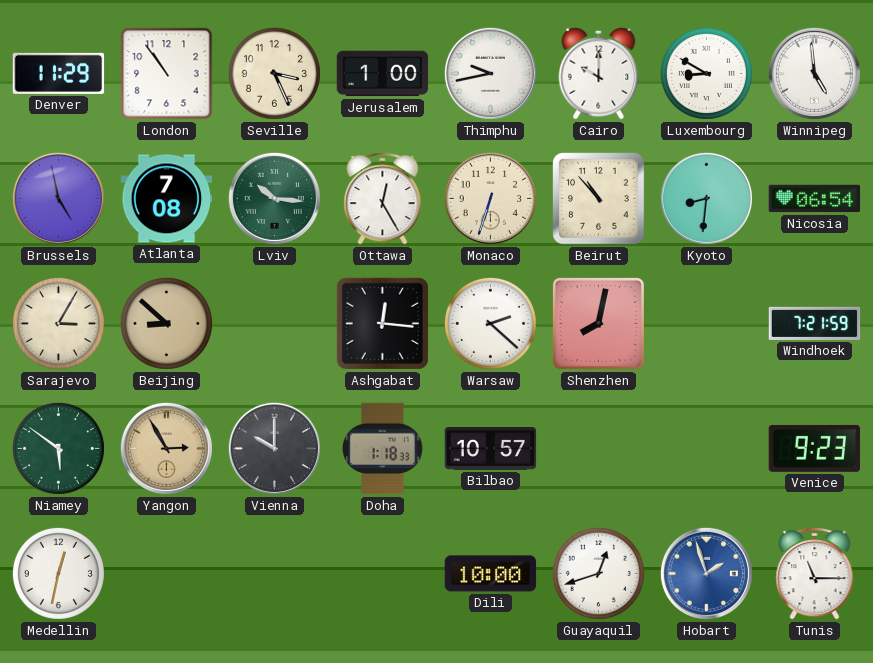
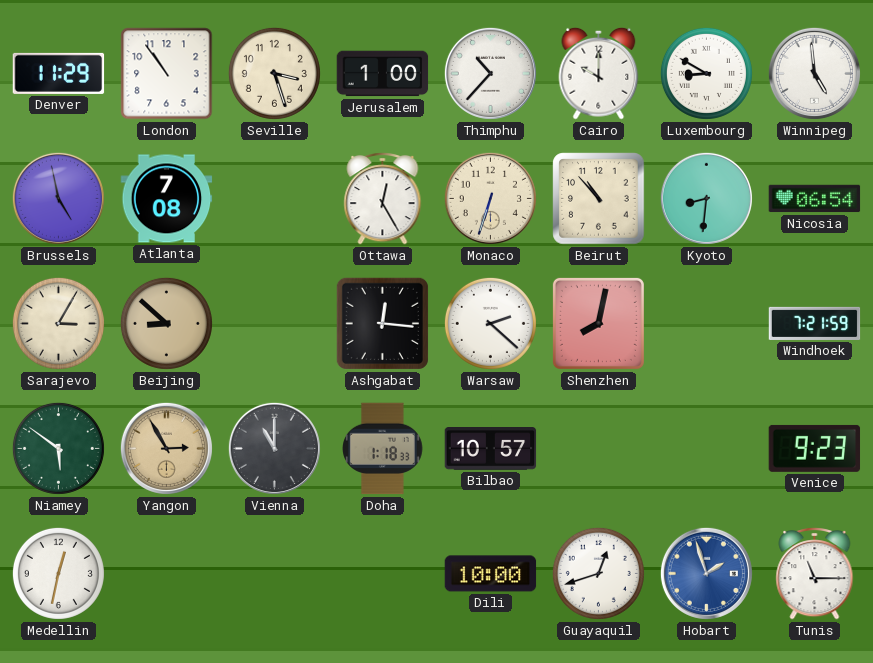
Seville: 3:26 -> 3:27 (274, 73)
Thimphu: 9:43 -> 10:37 (490, 73)
Lviv: 10:16 -> none (274, 198)
Vienna: 10:00 -> 11:00 (274, 448)
